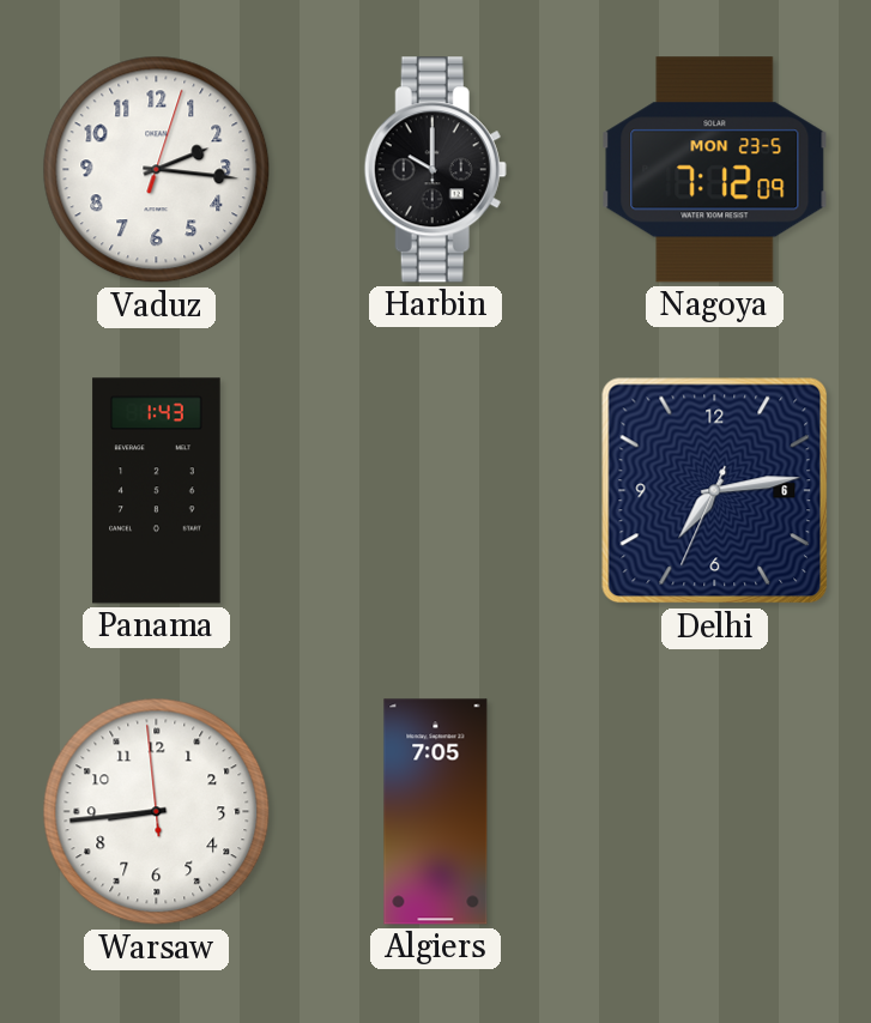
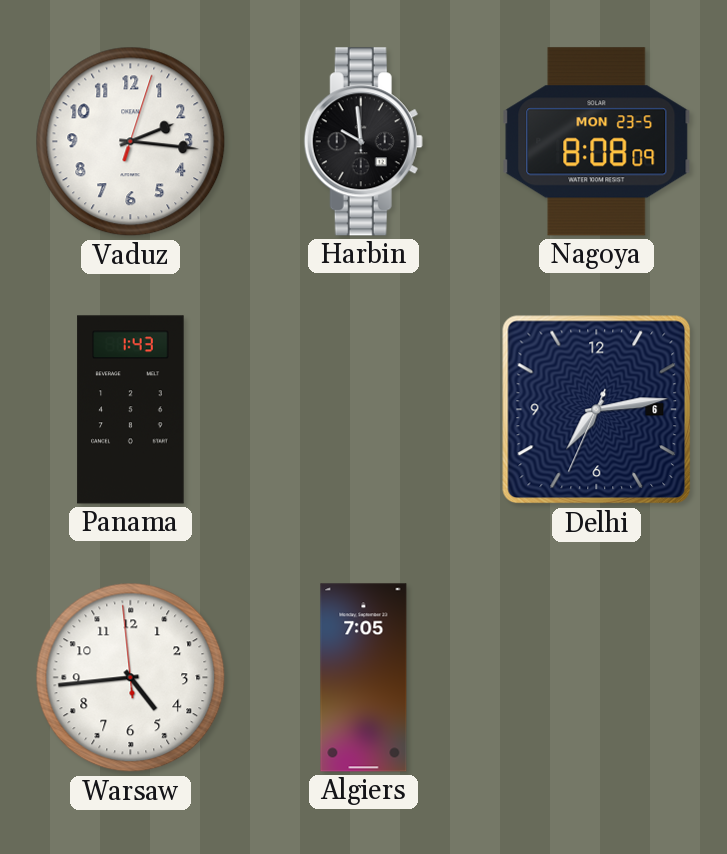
Harbin: 10:00 -> 9:59 (363, 142)
Nagoya: 7:12 -> 8:08 (597, 142)
Warsaw: 8:43 -> 4:43 (131, 678)
